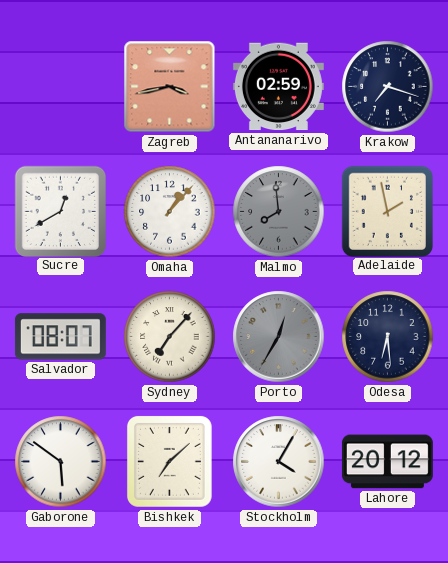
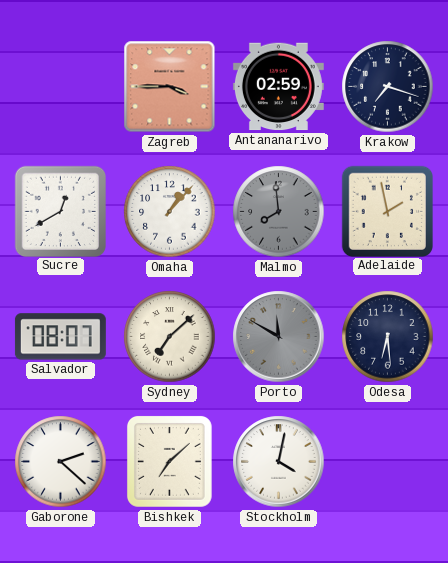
Zagreb: 3:43 -> 3:45 (170, 87)
Sydney: 7:07 -> 7:08 (170, 337)
Porto: 12:35 -> 11:50 (279, 337)
Gaborone: 5:51 -> 2:22 (61, 462)
Stockholm: 4:05 -> 4:02 (279, 462)
Lahore: 20:12 -> none (387, 462)
